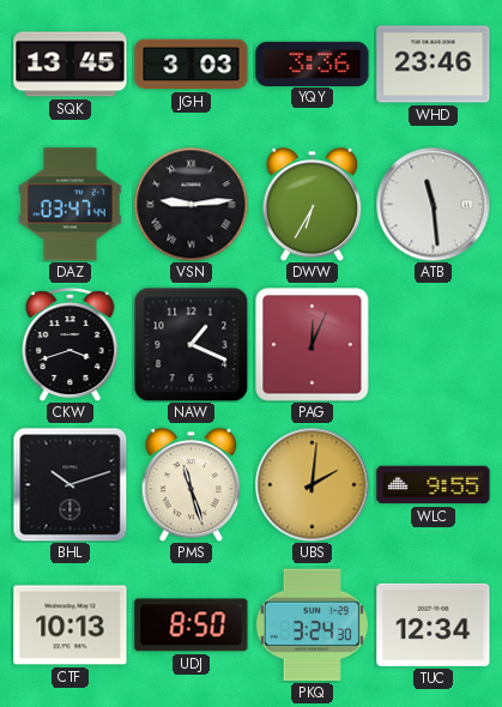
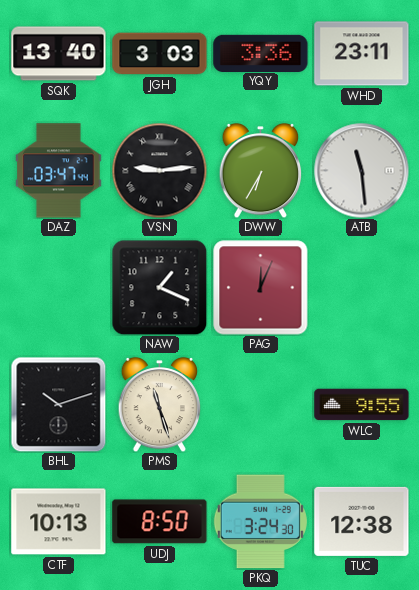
SQK: 13:45 -> 13:40 (59, 54)
WHD: 23:46 -> 23:11 (362, 54)
CKW: 3:42 -> none (71, 345)
UBS: 2:01 -> none (312, 484)
TUC: 12:34 -> 12:38 (362, 521)
